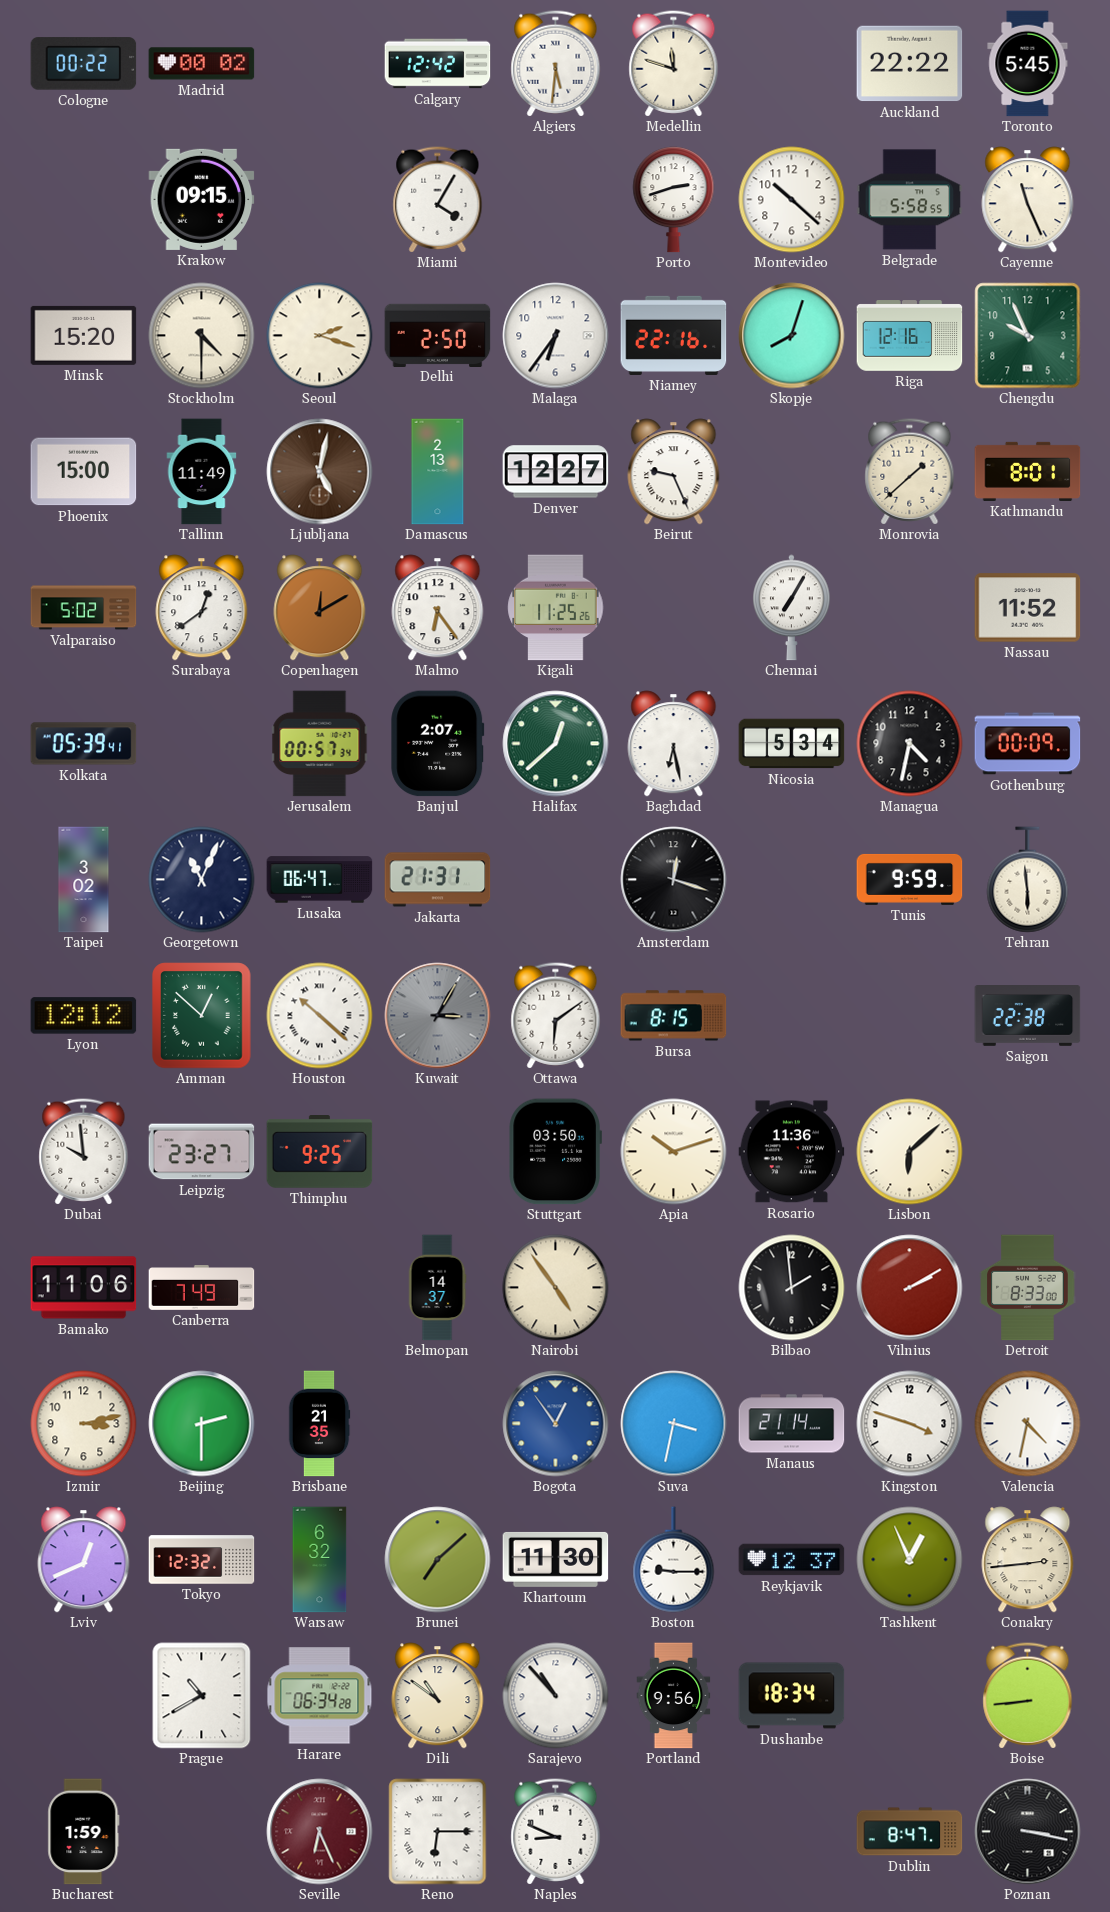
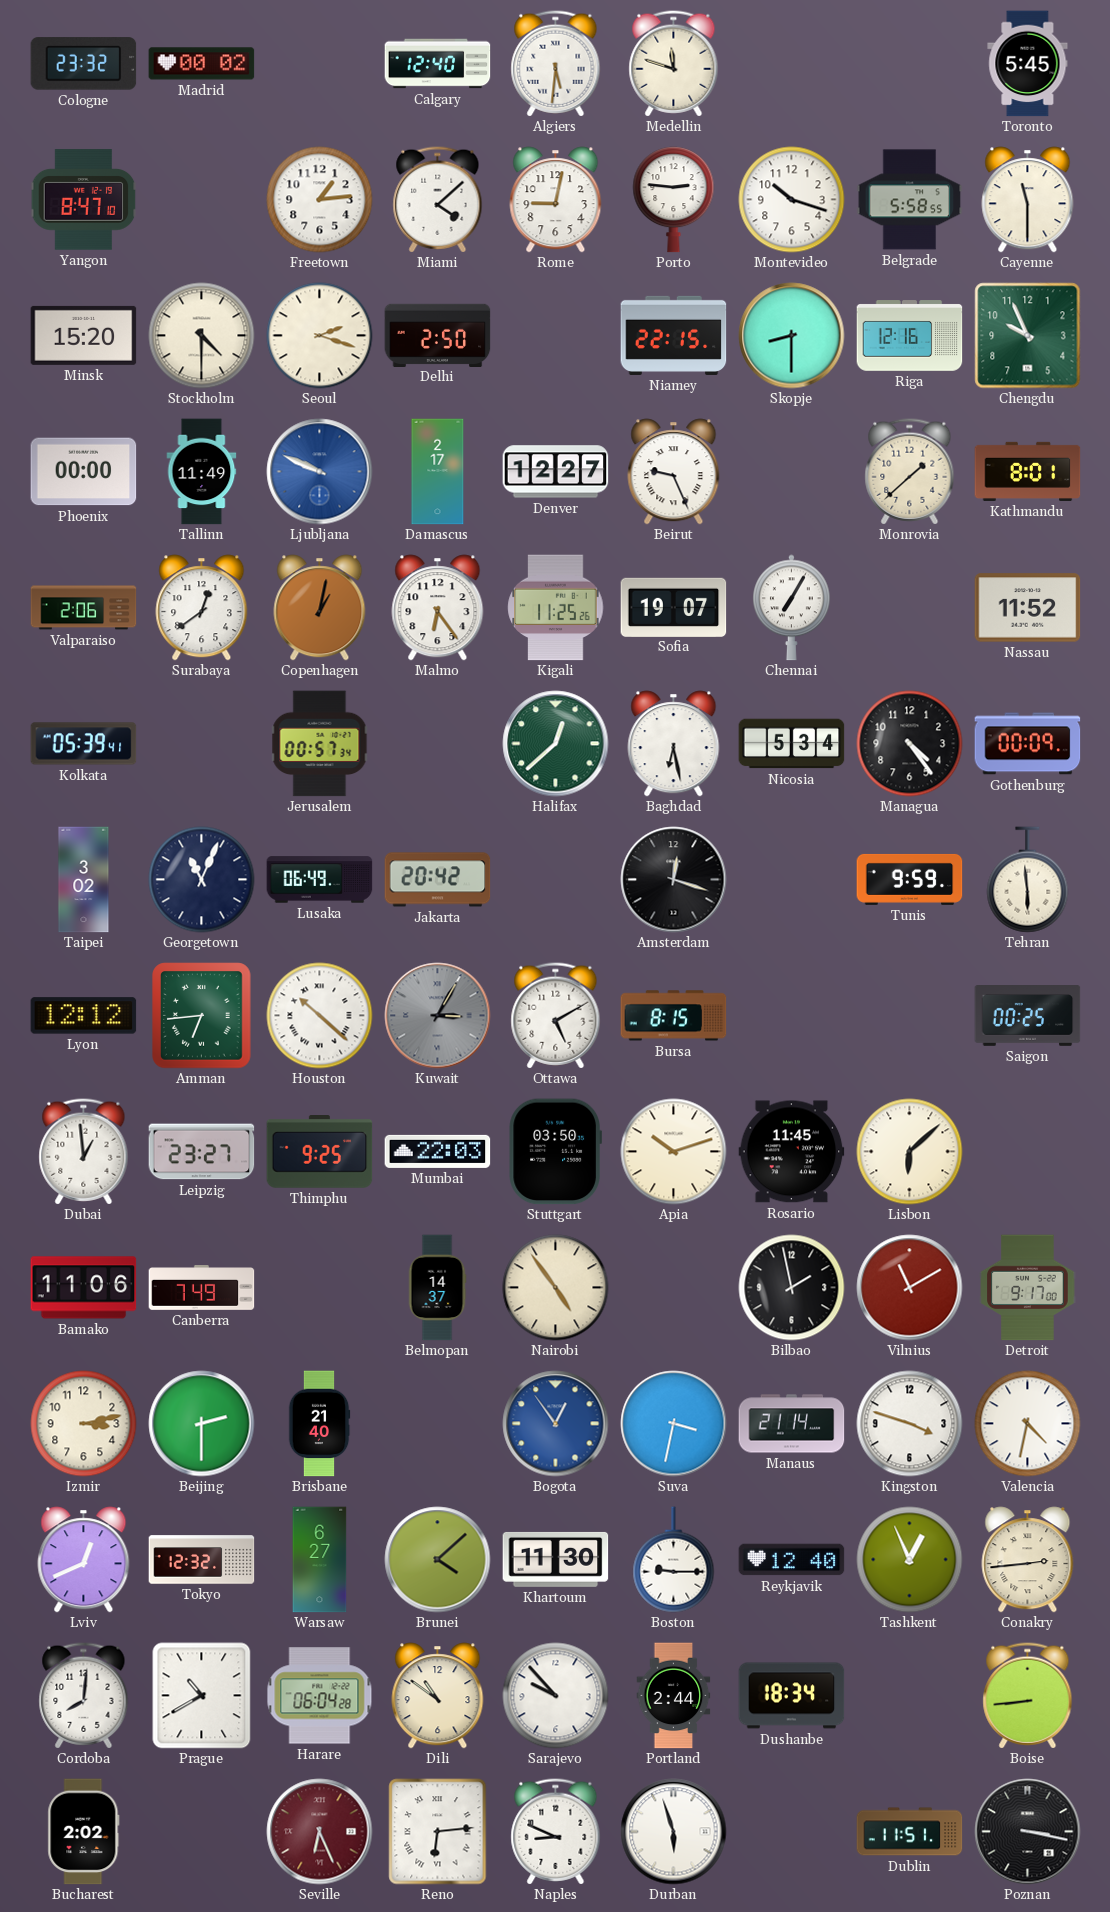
Cologne: 00:22 -> 23:32 (84, 64)
Calgary: 12:42 -> 12:40 (438, 64)
Auckland: 22:22 -> none (910, 64)
Yangon: none -> 8:47 (83, 200)
Krakow: 09:15 -> none (202, 199)
Freetown: none -> 1:14 (320, 200)
Miami: 4:05 -> 4:08 (438, 200)
Rome: none -> 9:02 (556, 200)
Porto: 2:42 -> 2:46 (674, 200)
Montevideo: 10:22 -> 10:18 (792, 200)
Cayenne: 11:26 -> 11:30 (1028, 200)
Malaga: 6:36 -> none (556, 336)
Niamey: 22:16 -> 22:15 (674, 335)
Skopje: 8:03 -> 8:30 (792, 336)
Phoenix: 15:00 -> 00:00 (84, 472)
Ljubljana: 5:02 -> 9:49 (320, 472)
Ljubljana dial: brown -> blue (320, 472)
Damascus: 2:13 -> 2:17 (438, 472)
Valparaiso: 5:02 -> 2:06 (84, 608)
Copenhagen: 12:10 -> 1:02 (320, 608)
Sofia: none -> 19:07 (674, 607)
Banjul: 2:07 -> none (438, 744)
Managua: 4:32 -> 4:24 (910, 744)
Lusaka: 06:47 -> 06:49 (320, 880)
Jakarta: 21:31 -> 20:42 (438, 880)
Amman: 12:52 -> 6:44 (202, 1016)
Ottawa: 6:09 -> 5:10 (556, 1016)
Saigon: 22:38 -> 00:25 (1028, 1016)
Dubai: 9:59 -> 12:59 (84, 1152)
Mumbai: none -> 22:03 (438, 1151)
Rosario: 11:36 -> 11:45 (792, 1152)
Bilbao: 1:59 -> 1:58 (792, 1288)
Vilnius: 2:10 -> 11:10 (910, 1288)
Detroit: 8:33 -> 9:17 (1028, 1288)
Brisbane: 21:35 -> 21:40 (319, 1424)
Warsaw: 6:32 -> 6:27 (320, 1560)
Brunei: 7:08 -> 4:08 (438, 1560)
Reykjavik: 12:37 -> 12:40 (792, 1560)
Cordoba: none -> 8:01 (84, 1696)
Harare: 06:34 -> 06:04 (320, 1696)
Sarajevo: 10:53 -> 9:53 (556, 1696)
Portland: 9:56 -> 2:44 (674, 1696)
Bucharest: 1:59 -> 2:02 (84, 1832)
Reno: 6:15 -> 6:14 (438, 1832)
Durban: none -> 5:57 (674, 1832)
Dublin: 8:47 -> 11:51 (910, 1832)
